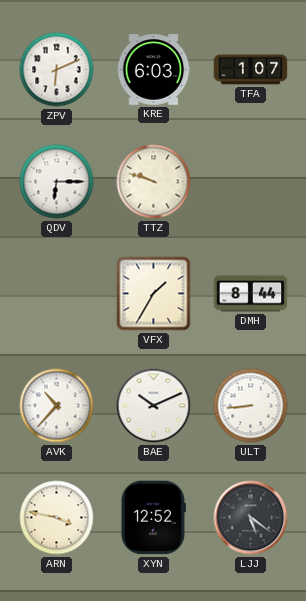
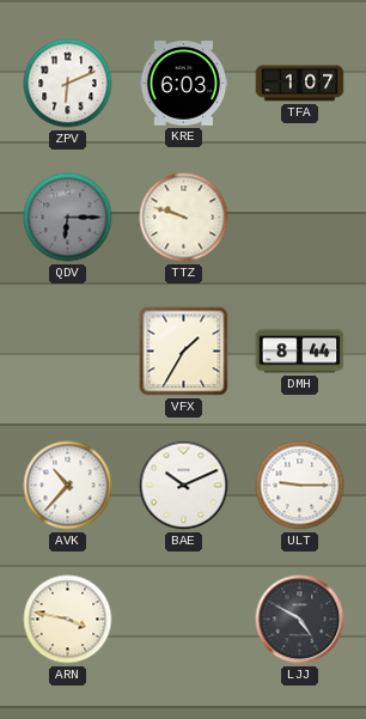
QDV dial: white -> grey (68, 218)
ULT: 8:44 -> 9:15 (300, 486)
XYN: 12:52 -> none (153, 518)
LJJ: 5:21 -> 4:50 (300, 620)
